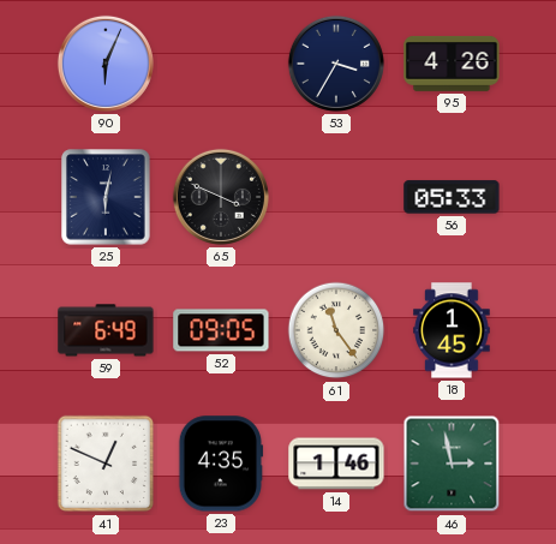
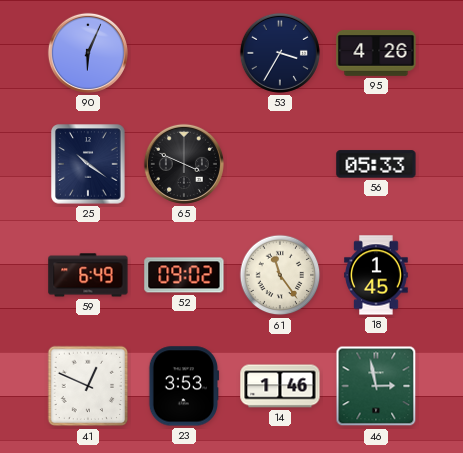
25: 6:02 -> 10:21 (88, 164)
52: 09:05 -> 09:02 (184, 275)
23: 4:35 -> 3:53 (184, 386)
